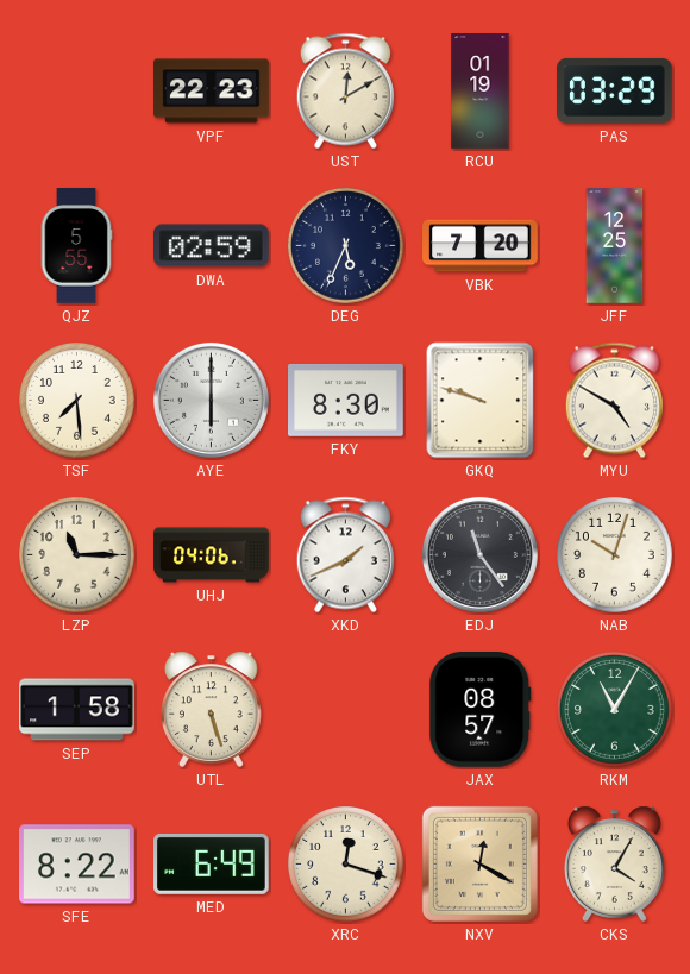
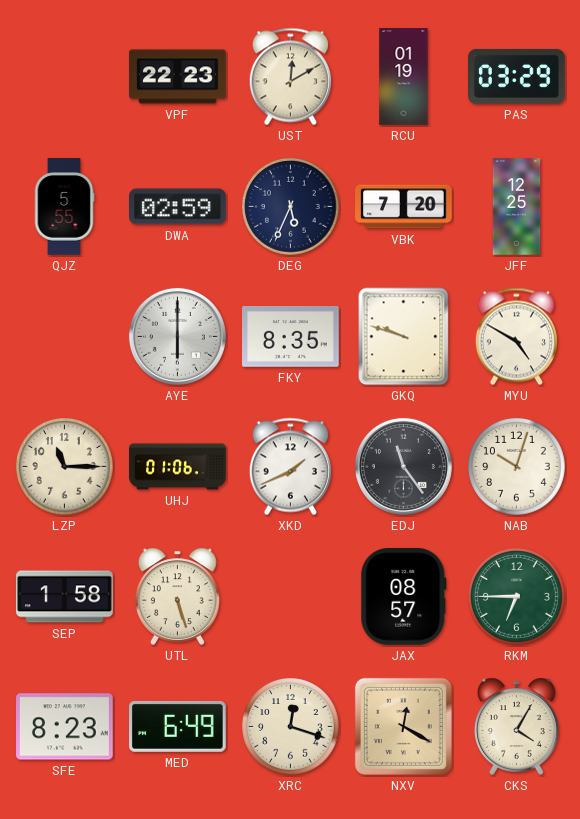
TSF: 7:29 -> none (77, 401)
FKY: 8:30 -> 8:35 (291, 336)
UHJ: 04:06 -> 01:06 (178, 467)
RKM: 11:05 -> 6:45 (517, 597)
SFE: 8:22 -> 8:23 (65, 727)
